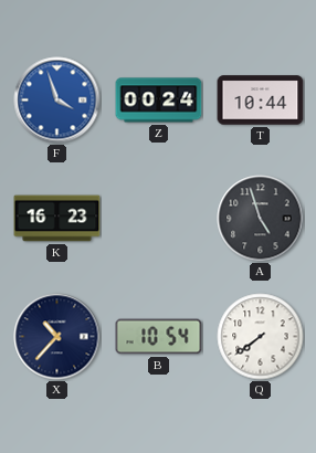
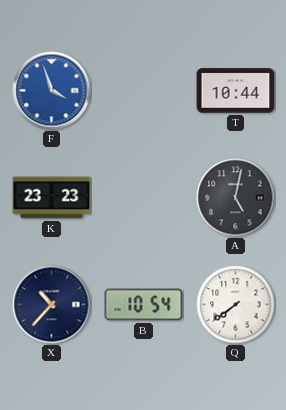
Z: 00:24 -> none (159, 101)
K: 16:23 -> 23:23 (52, 198)
A: 4:57 -> 5:02 (236, 198)
